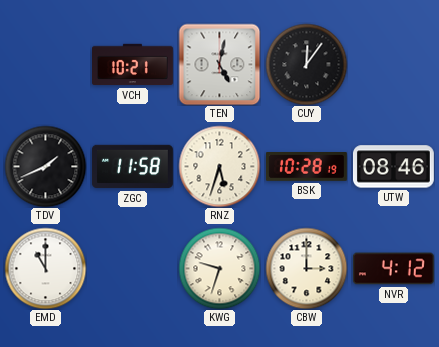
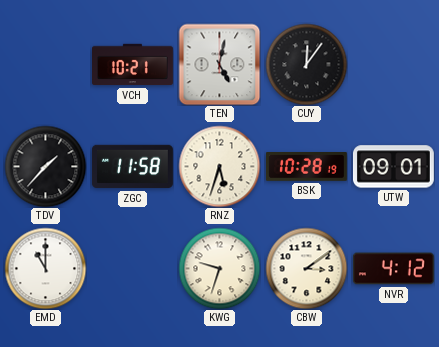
TDV: 1:41 -> 1:37 (45, 166)
UTW: 08:46 -> 09:01 (393, 167)
CBW: 3:00 -> 3:09 (306, 268)
